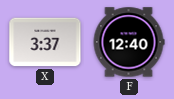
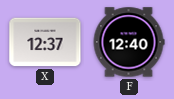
X: 3:37 -> 12:37 (45, 42)
